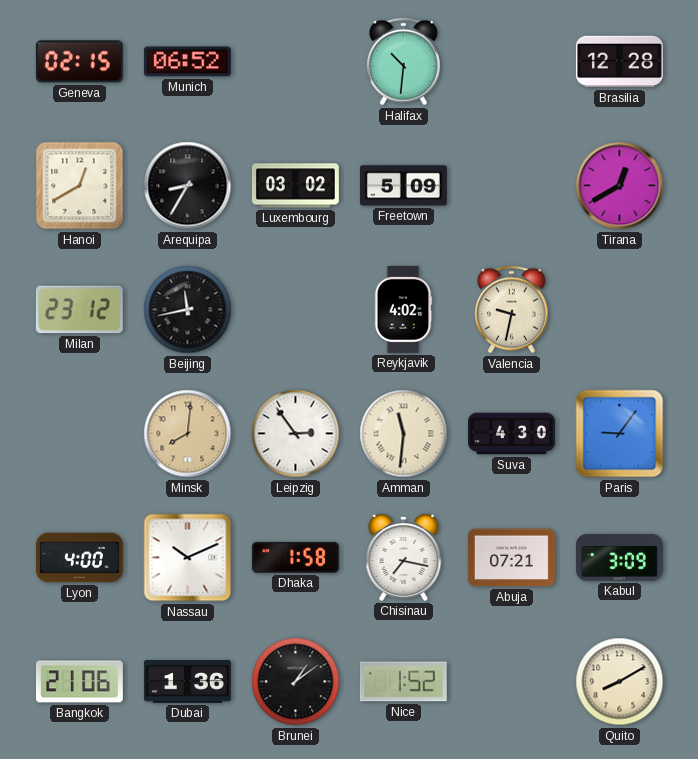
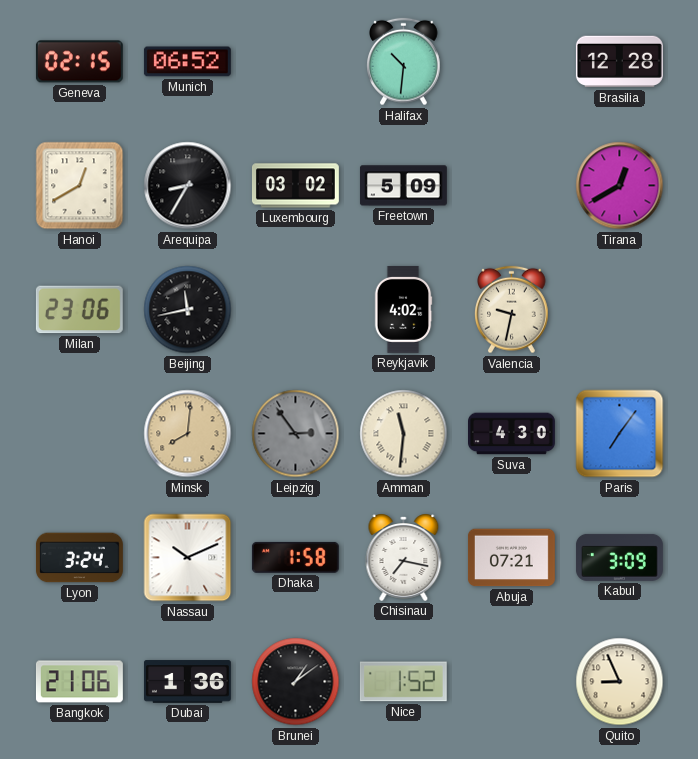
Milan: 23:12 -> 23:06 (79, 310)
Leipzig dial: white -> grey (296, 434)
Paris: 9:06 -> 7:06 (620, 434)
Lyon: 4:00 -> 3:24 (79, 558)
Quito: 8:10 -> 8:56 (620, 682)
